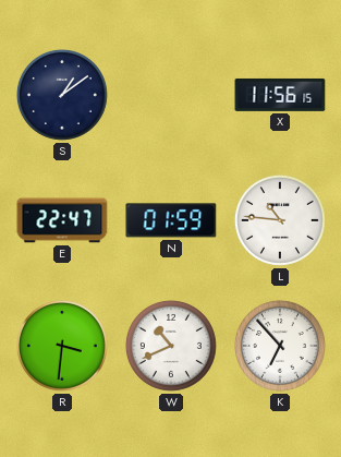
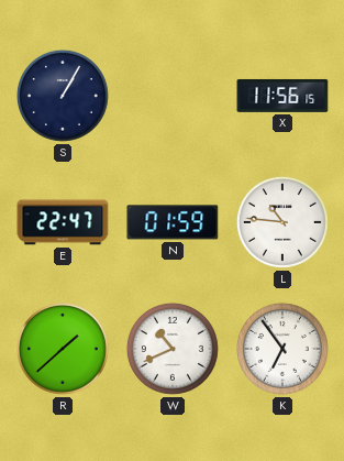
S: 1:09 -> 1:05 (63, 96)
R: 3:31 -> 1:38 (63, 349)
K: 6:53 -> 6:54 (282, 349)
